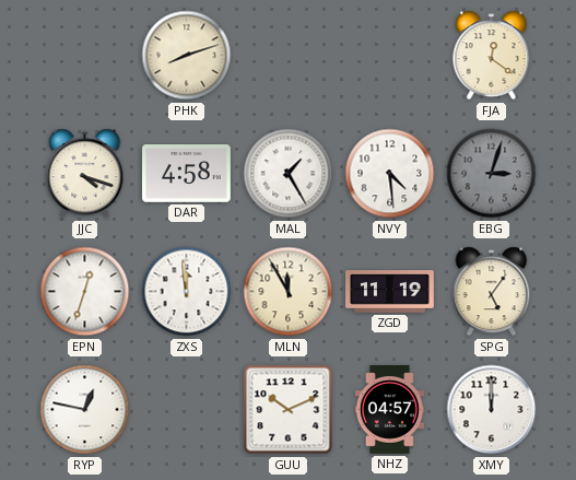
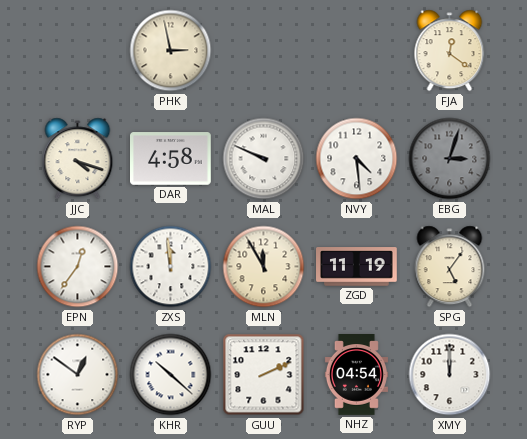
PHK: 8:12 -> 2:58 (171, 51)
MAL: 1:25 -> 9:49 (264, 159)
EPN: 12:33 -> 12:36 (78, 267)
RYP: 12:47 -> 12:51 (78, 375)
KHR: none -> 10:22 (171, 375)
GUU: 10:11 -> 2:11 (264, 375)
NHZ: 04:57 -> 04:54 (356, 375)
